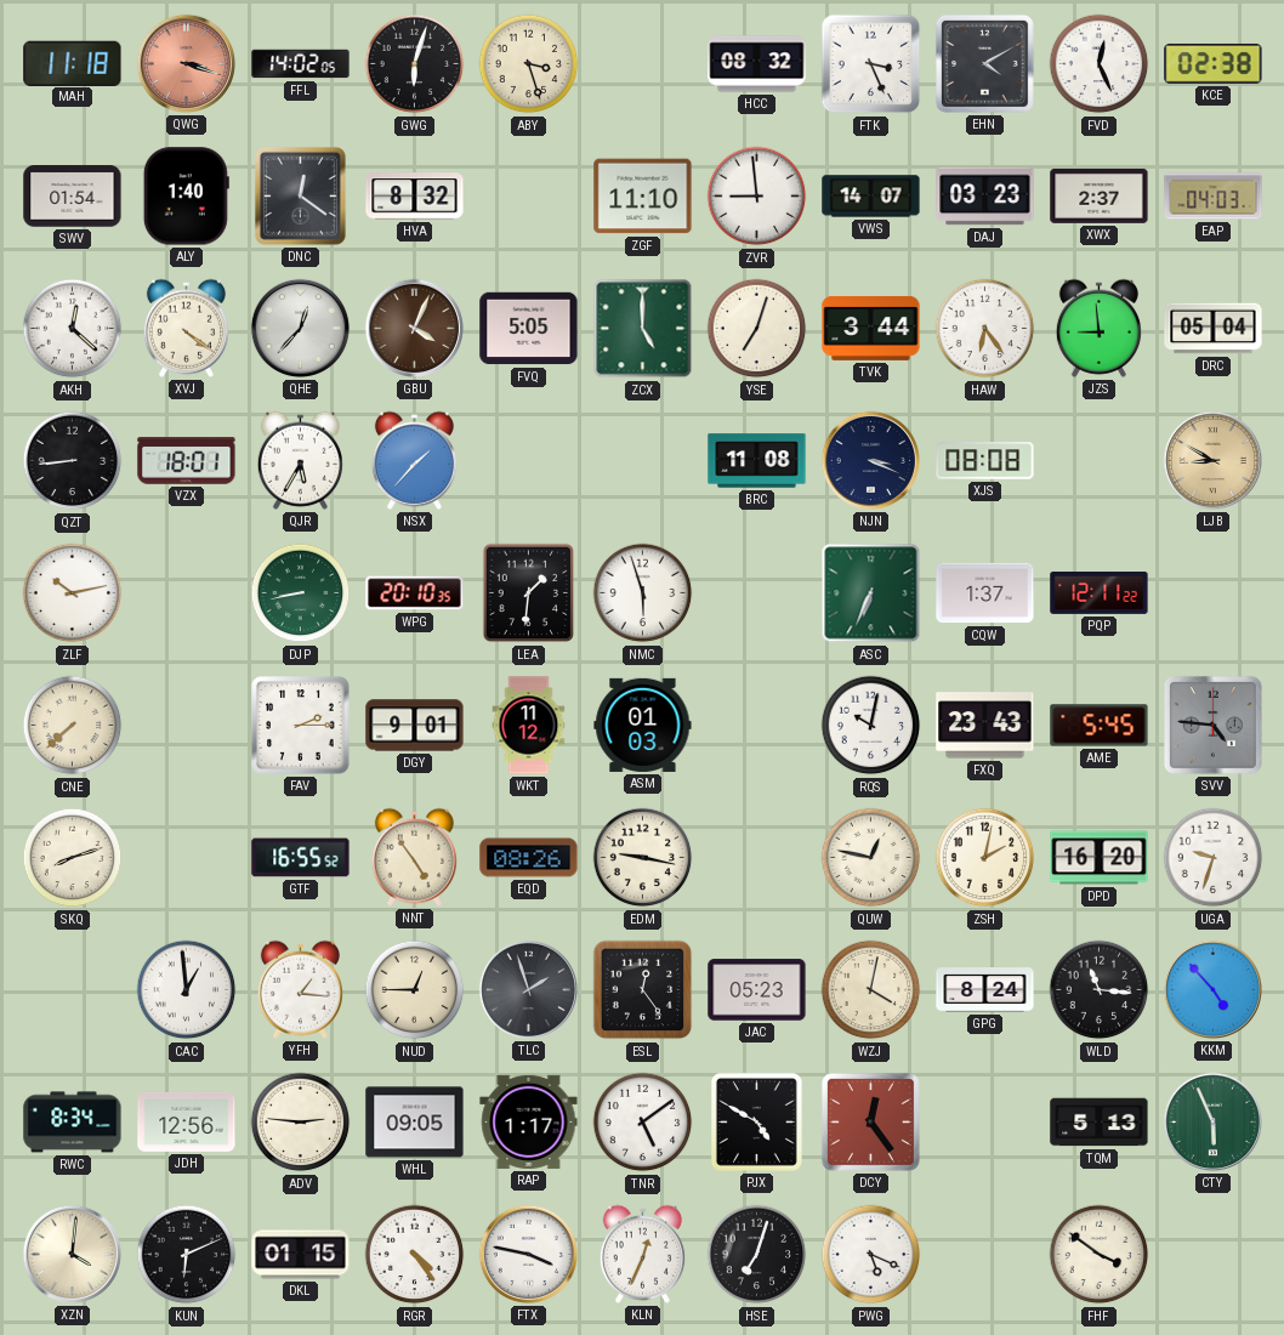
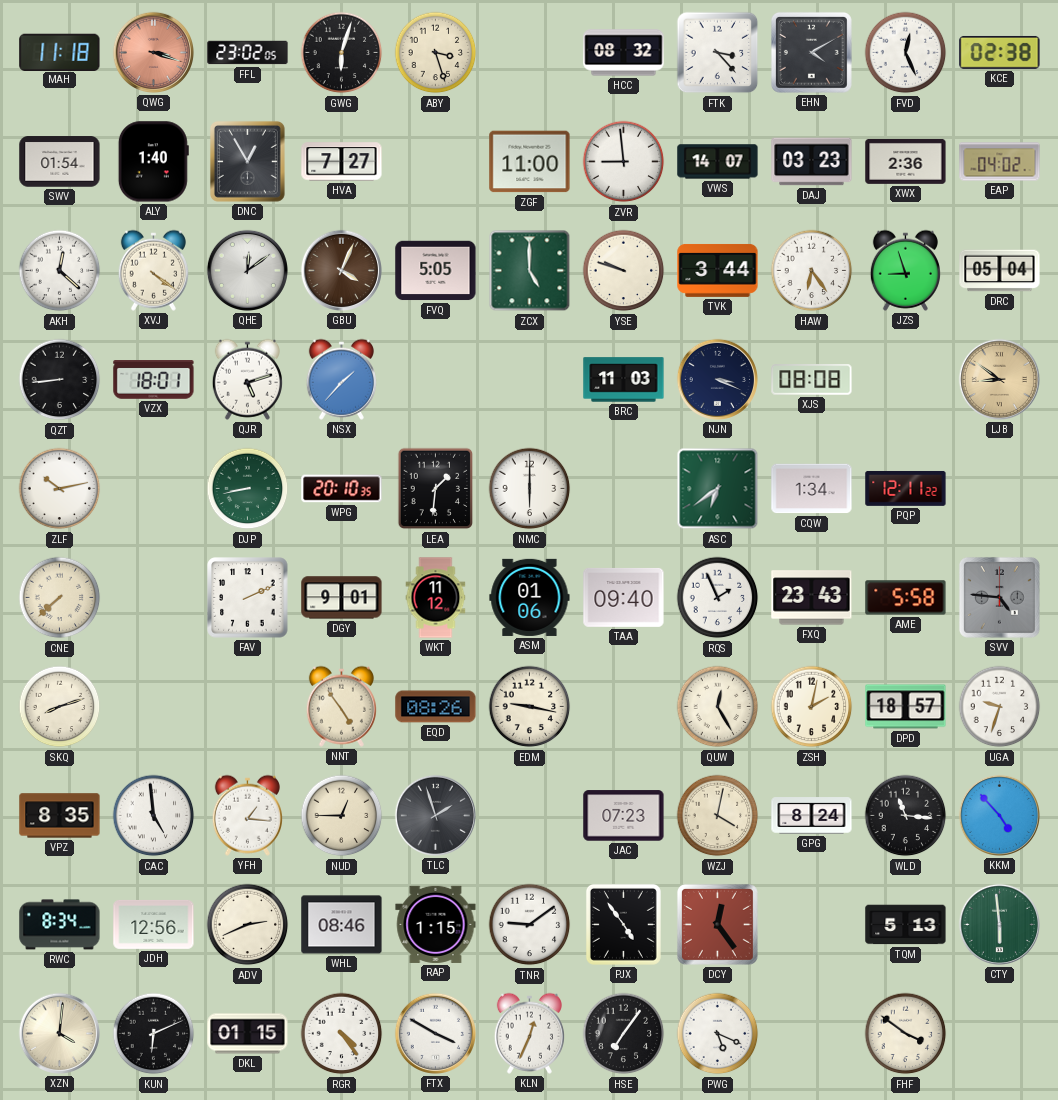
FFL: 14:02 -> 23:02 (248, 53)
FTK: 3:26 -> 3:23 (718, 53)
DNC: 12:21 -> 12:55 (247, 161)
HVA: 8:32 -> 7:27 (342, 162)
ZGF: 11:10 -> 11:00 (530, 162)
XWX: 2:37 -> 2:36 (906, 161)
EAP: 04:03 -> 04:02 (1000, 162)
QHE: 12:37 -> 12:09 (247, 270)
YSE: 7:03 -> 9:48 (624, 271)
JZS: 8:59 -> 8:57 (905, 270)
QJR: 5:35 -> 5:12 (247, 379)
BRC: 11:08 -> 11:03 (624, 380)
LJB: 8:50 -> 8:51 (999, 379)
NMC: 5:57 -> 6:00 (530, 489)
ASC: 6:34 -> 6:39 (718, 489)
CQW: 1:37 -> 1:34 (812, 489)
FAV: 2:15 -> 2:11 (248, 598)
ASM: 01:03 -> 01:06 (530, 597)
TAA: none -> 09:40 (624, 597)
RQS: 10:02 -> 1:56 (718, 598)
AME: 5:45 -> 5:58 (906, 598)
GTF: 16:55 -> none (301, 858)
QUW: 12:47 -> 12:25 (718, 707)
DPD: 16:20 -> 18:57 (906, 707)
VPZ: none -> 8:35 (60, 816)
CAC: 12:59 -> 4:59 (154, 816)
ESL: 12:24 -> none (643, 990)
JAC: 05:23 -> 07:23 (624, 816)
ADV: 2:46 -> 2:41 (248, 925)
WHL: 09:05 -> 08:46 (342, 925)
RAP: 1:17 -> 1:15 (436, 924)
TNR: 5:09 -> 9:09 (530, 925)
PJX: 4:50 -> 4:54 (623, 924)
CTY: 5:56 -> 5:59 (999, 924)
FTX: 3:47 -> 3:50 (435, 1033)
HSE: 7:03 -> 7:06 (624, 1034)
